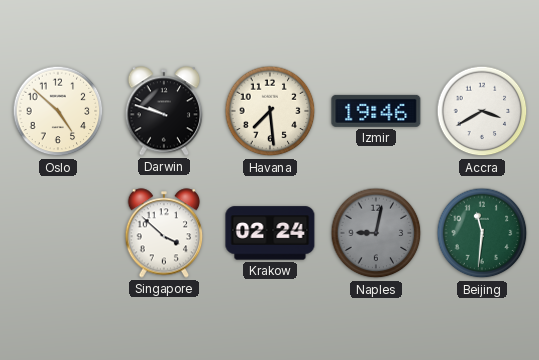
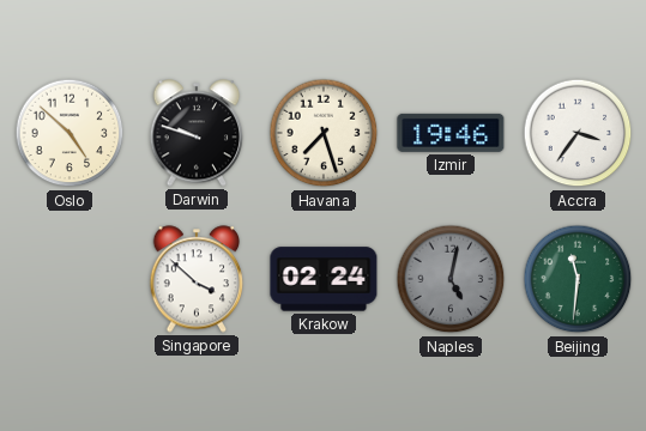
Havana: 7:29 -> 7:27 (324, 133)
Accra: 3:40 -> 3:36 (578, 133)
Naples: 9:02 -> 5:02 (451, 279)
